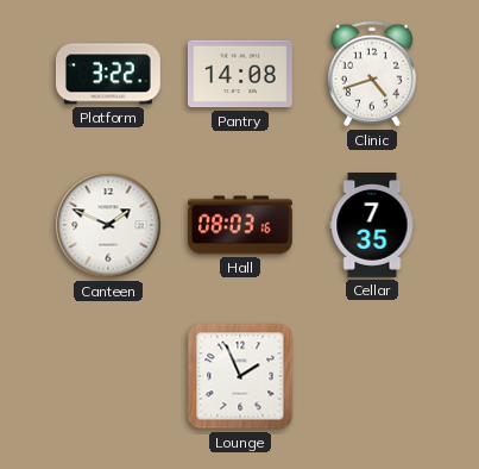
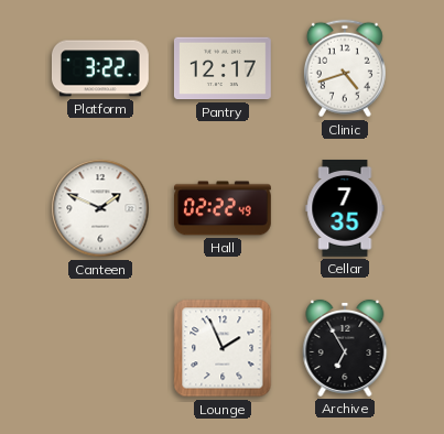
Pantry: 14:08 -> 12:17 (223, 68)
Hall: 08:03 -> 02:22 (223, 208)
Archive: none -> 6:55 (345, 348)
